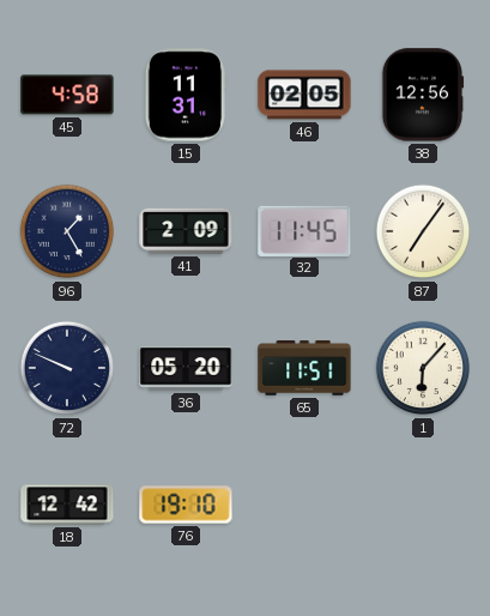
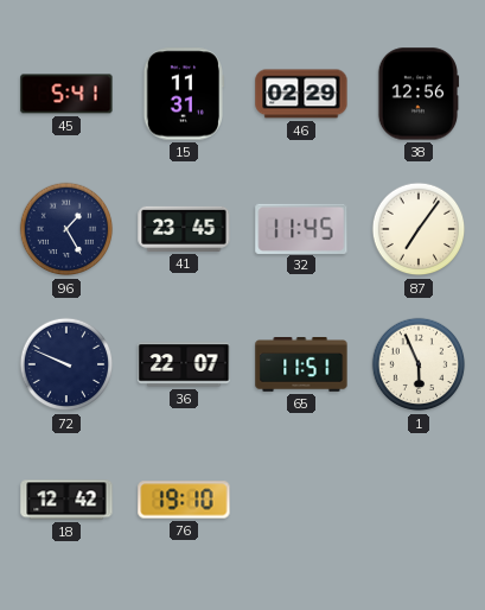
45: 4:58 -> 5:41 (66, 94)
46: 02:05 -> 02:29 (301, 94)
41: 2:09 -> 23:45 (184, 229)
36: 05:20 -> 22:07 (184, 364)
1: 6:07 -> 5:56 (419, 364)
